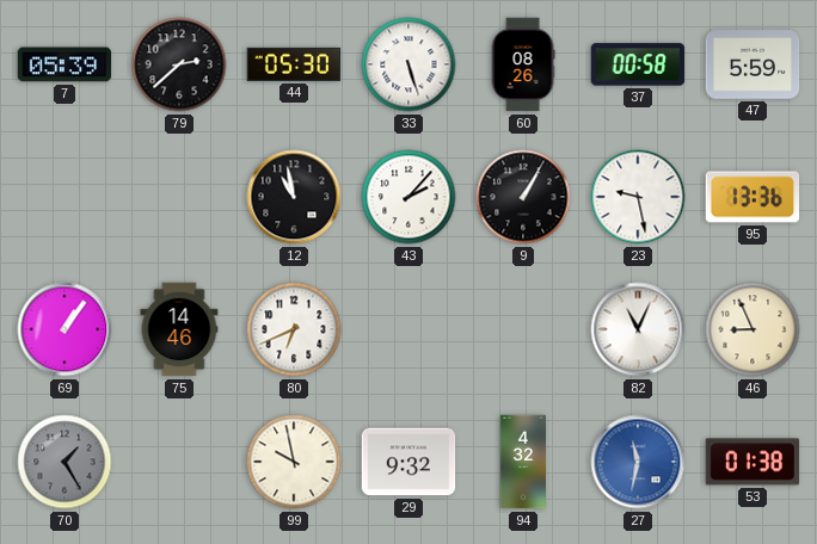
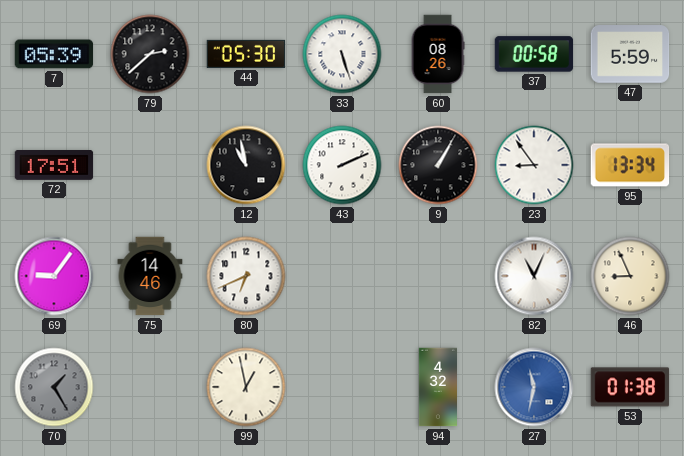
72: none -> 17:51 (54, 166)
43: 2:07 -> 2:11 (342, 165)
23: 9:28 -> 8:54 (534, 165)
95: 13:36 -> 13:34 (630, 165)
69: 1:06 -> 9:06 (54, 276)
99: 9:58 -> 12:58 (246, 387)
29: 9:32 -> none (408, 462)
